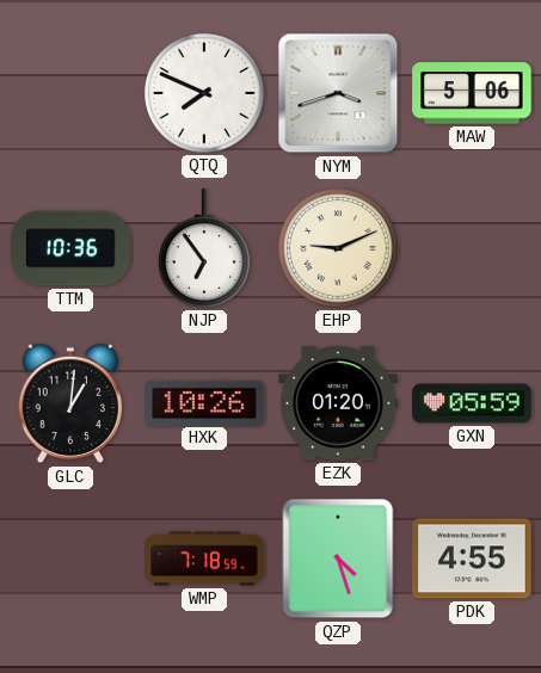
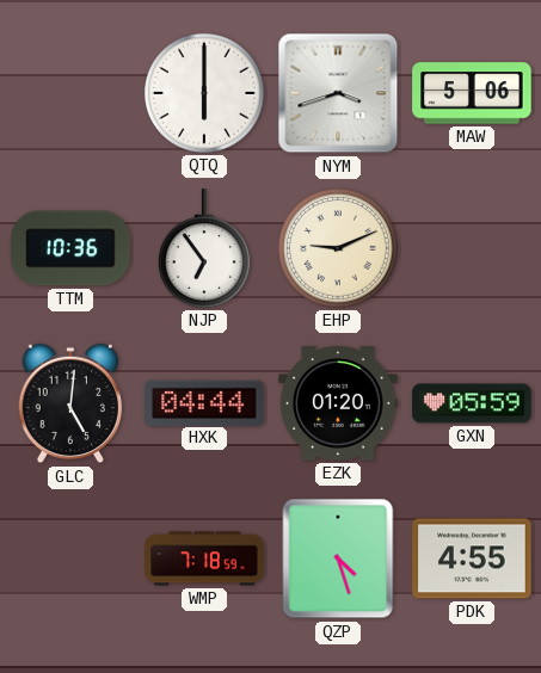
QTQ: 7:49 -> 6:00 (205, 94)
GLC: 1:01 -> 5:01 (70, 403)
HXK: 10:26 -> 04:44 (204, 402)
